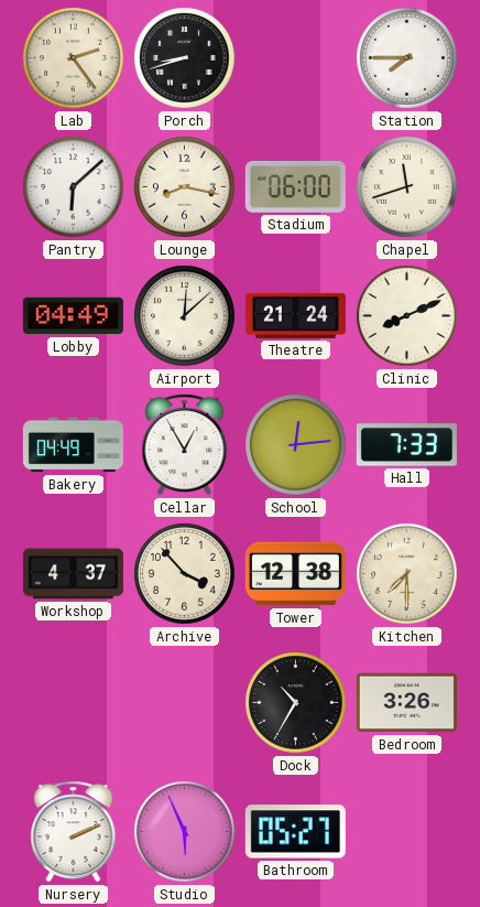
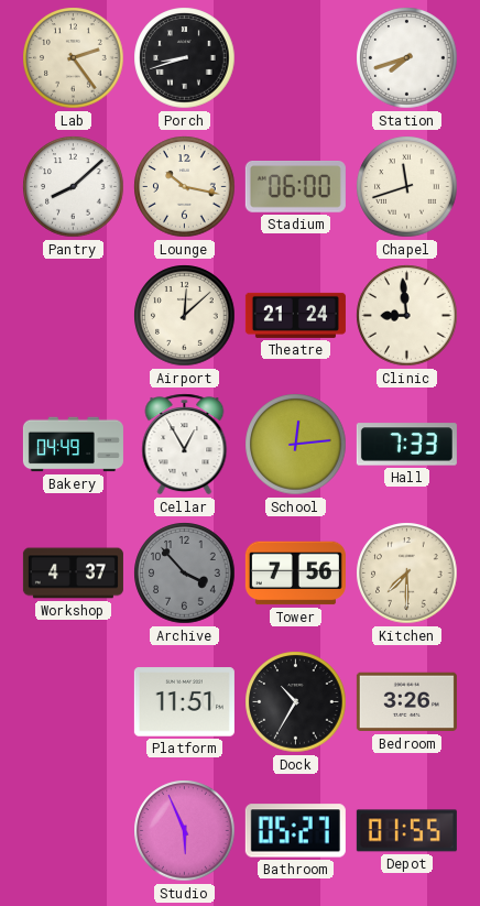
Station: 7:45 -> 7:42 (407, 58)
Pantry: 6:08 -> 8:08 (74, 187)
Lounge: 8:17 -> 10:17 (185, 187)
Lobby: 04:49 -> none (73, 316)
Clinic: 8:11 -> 8:59 (407, 316)
Archive dial: cream -> grey (185, 574)
Tower: 12:38 -> 7:56 (295, 574)
Platform: none -> 11:51 (184, 702)
Nursery: 2:11 -> none (74, 832)
Depot: none -> 01:55 (406, 831)
